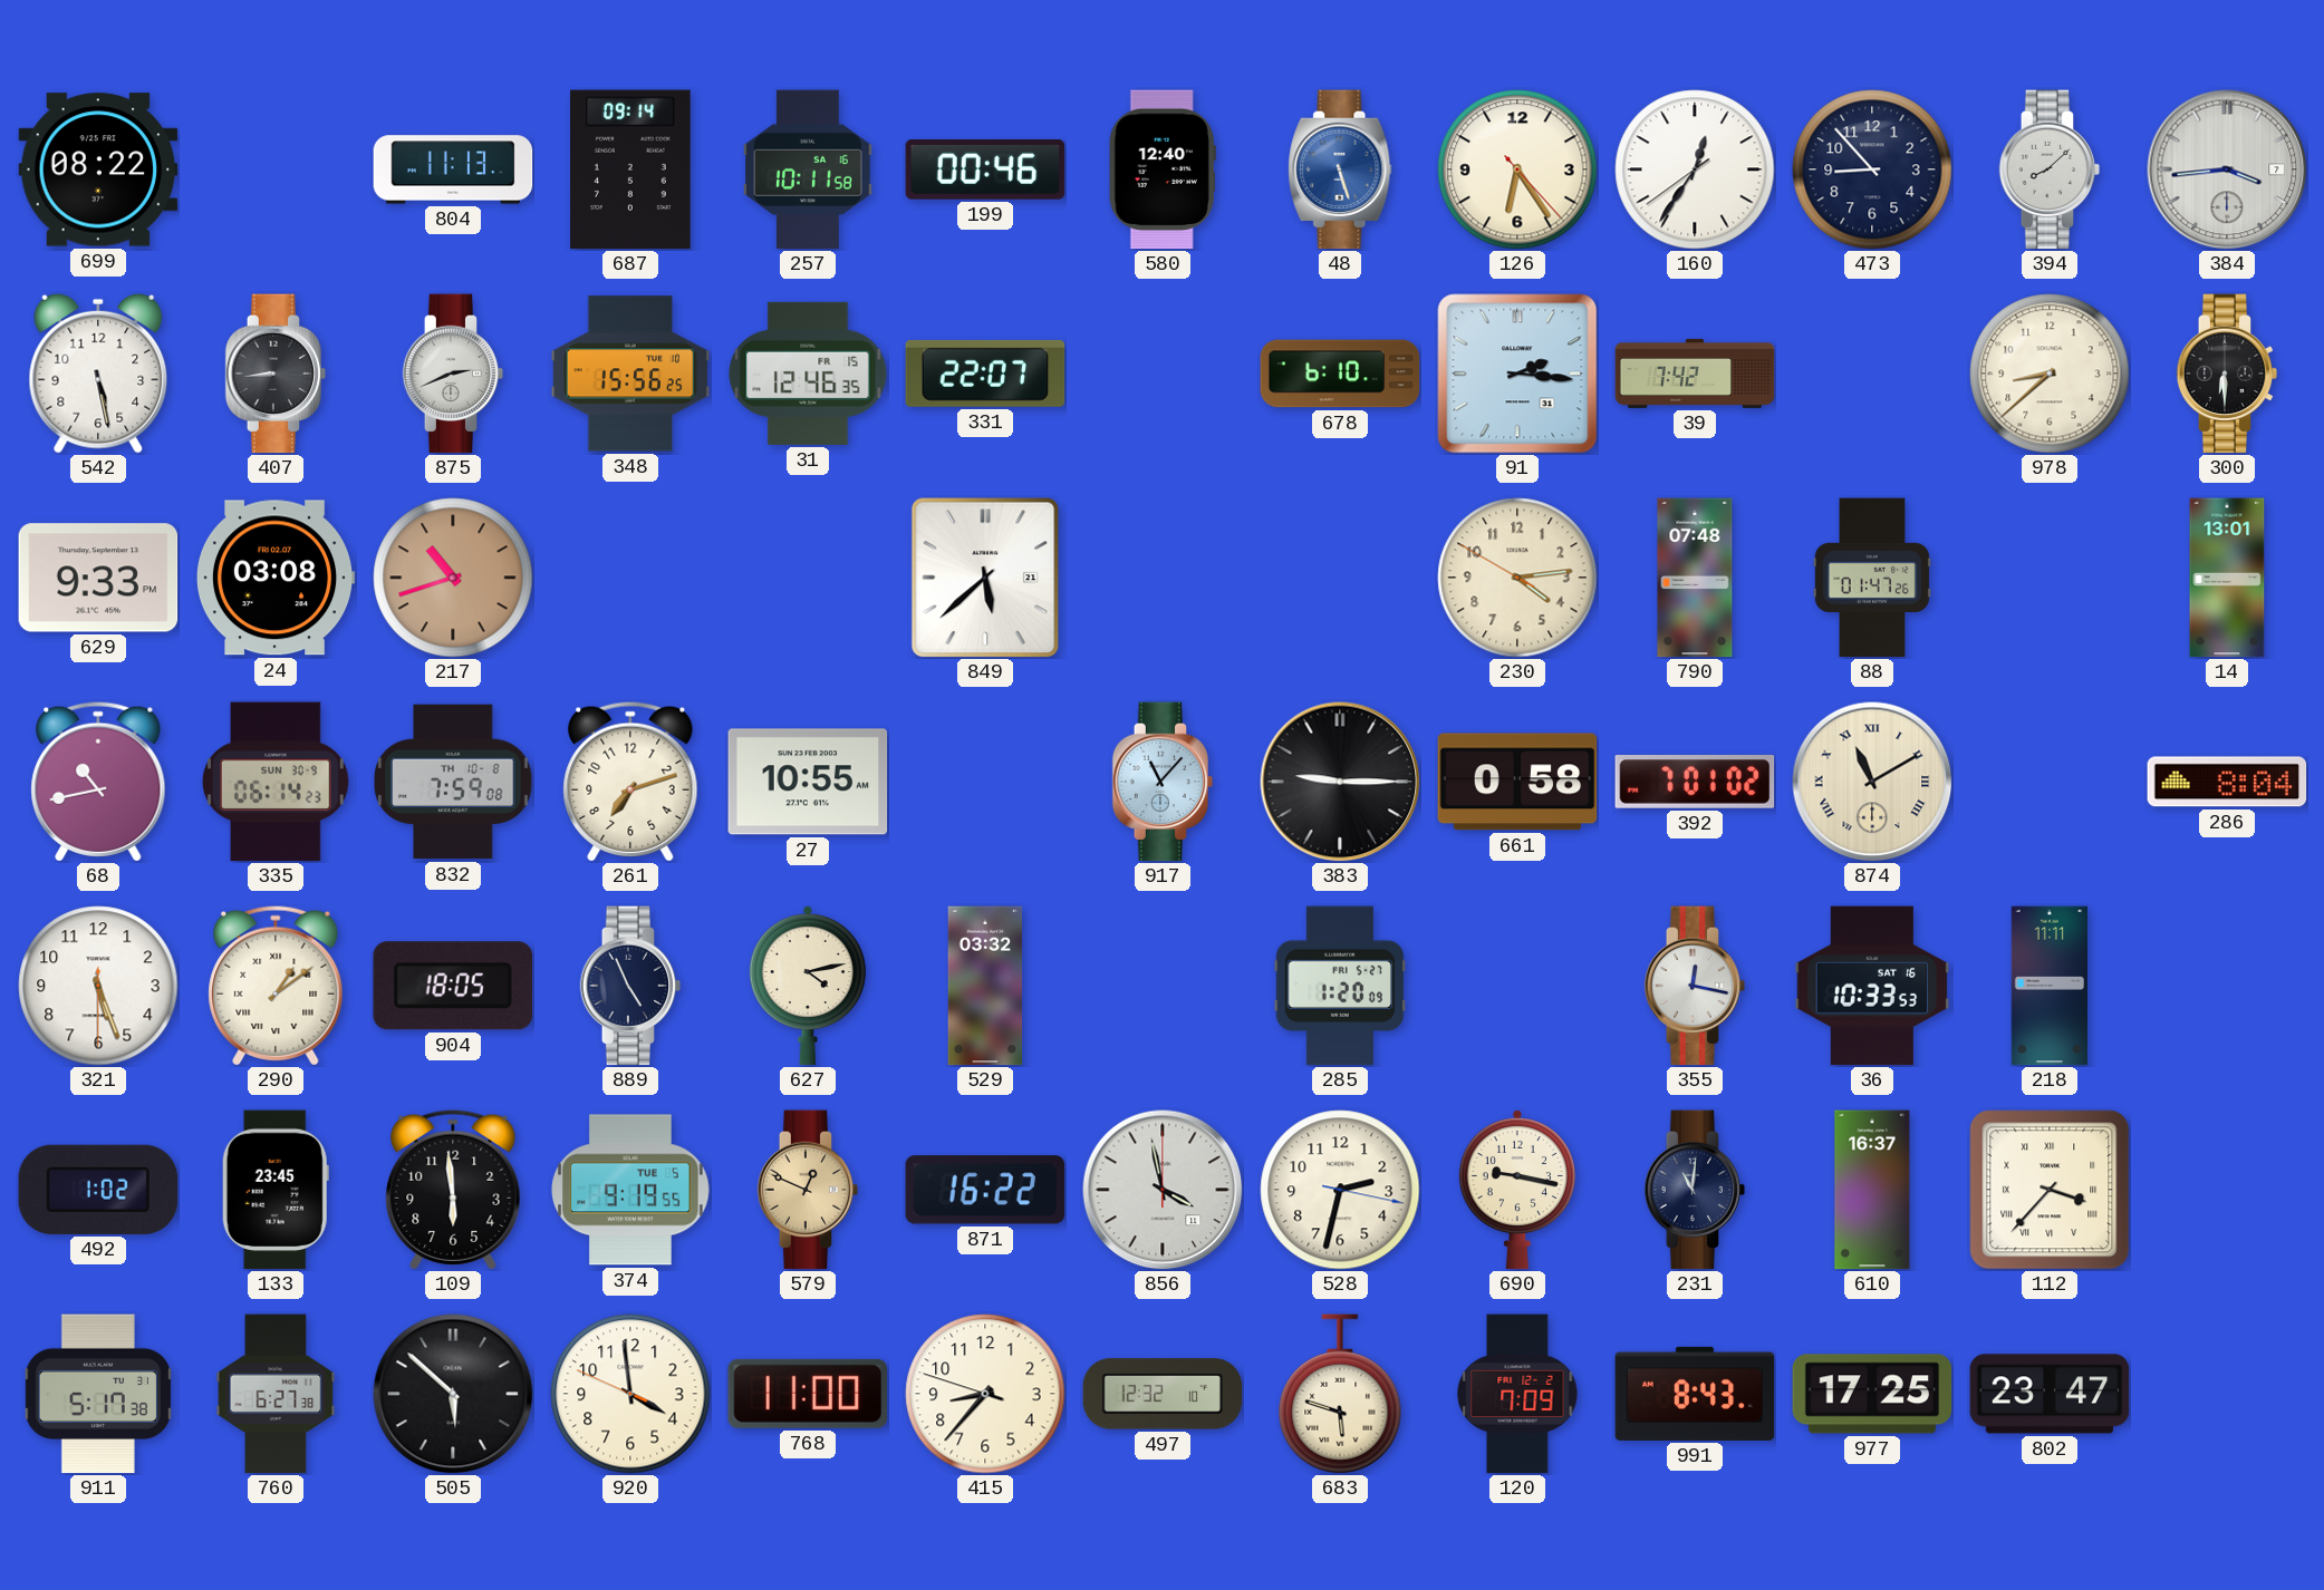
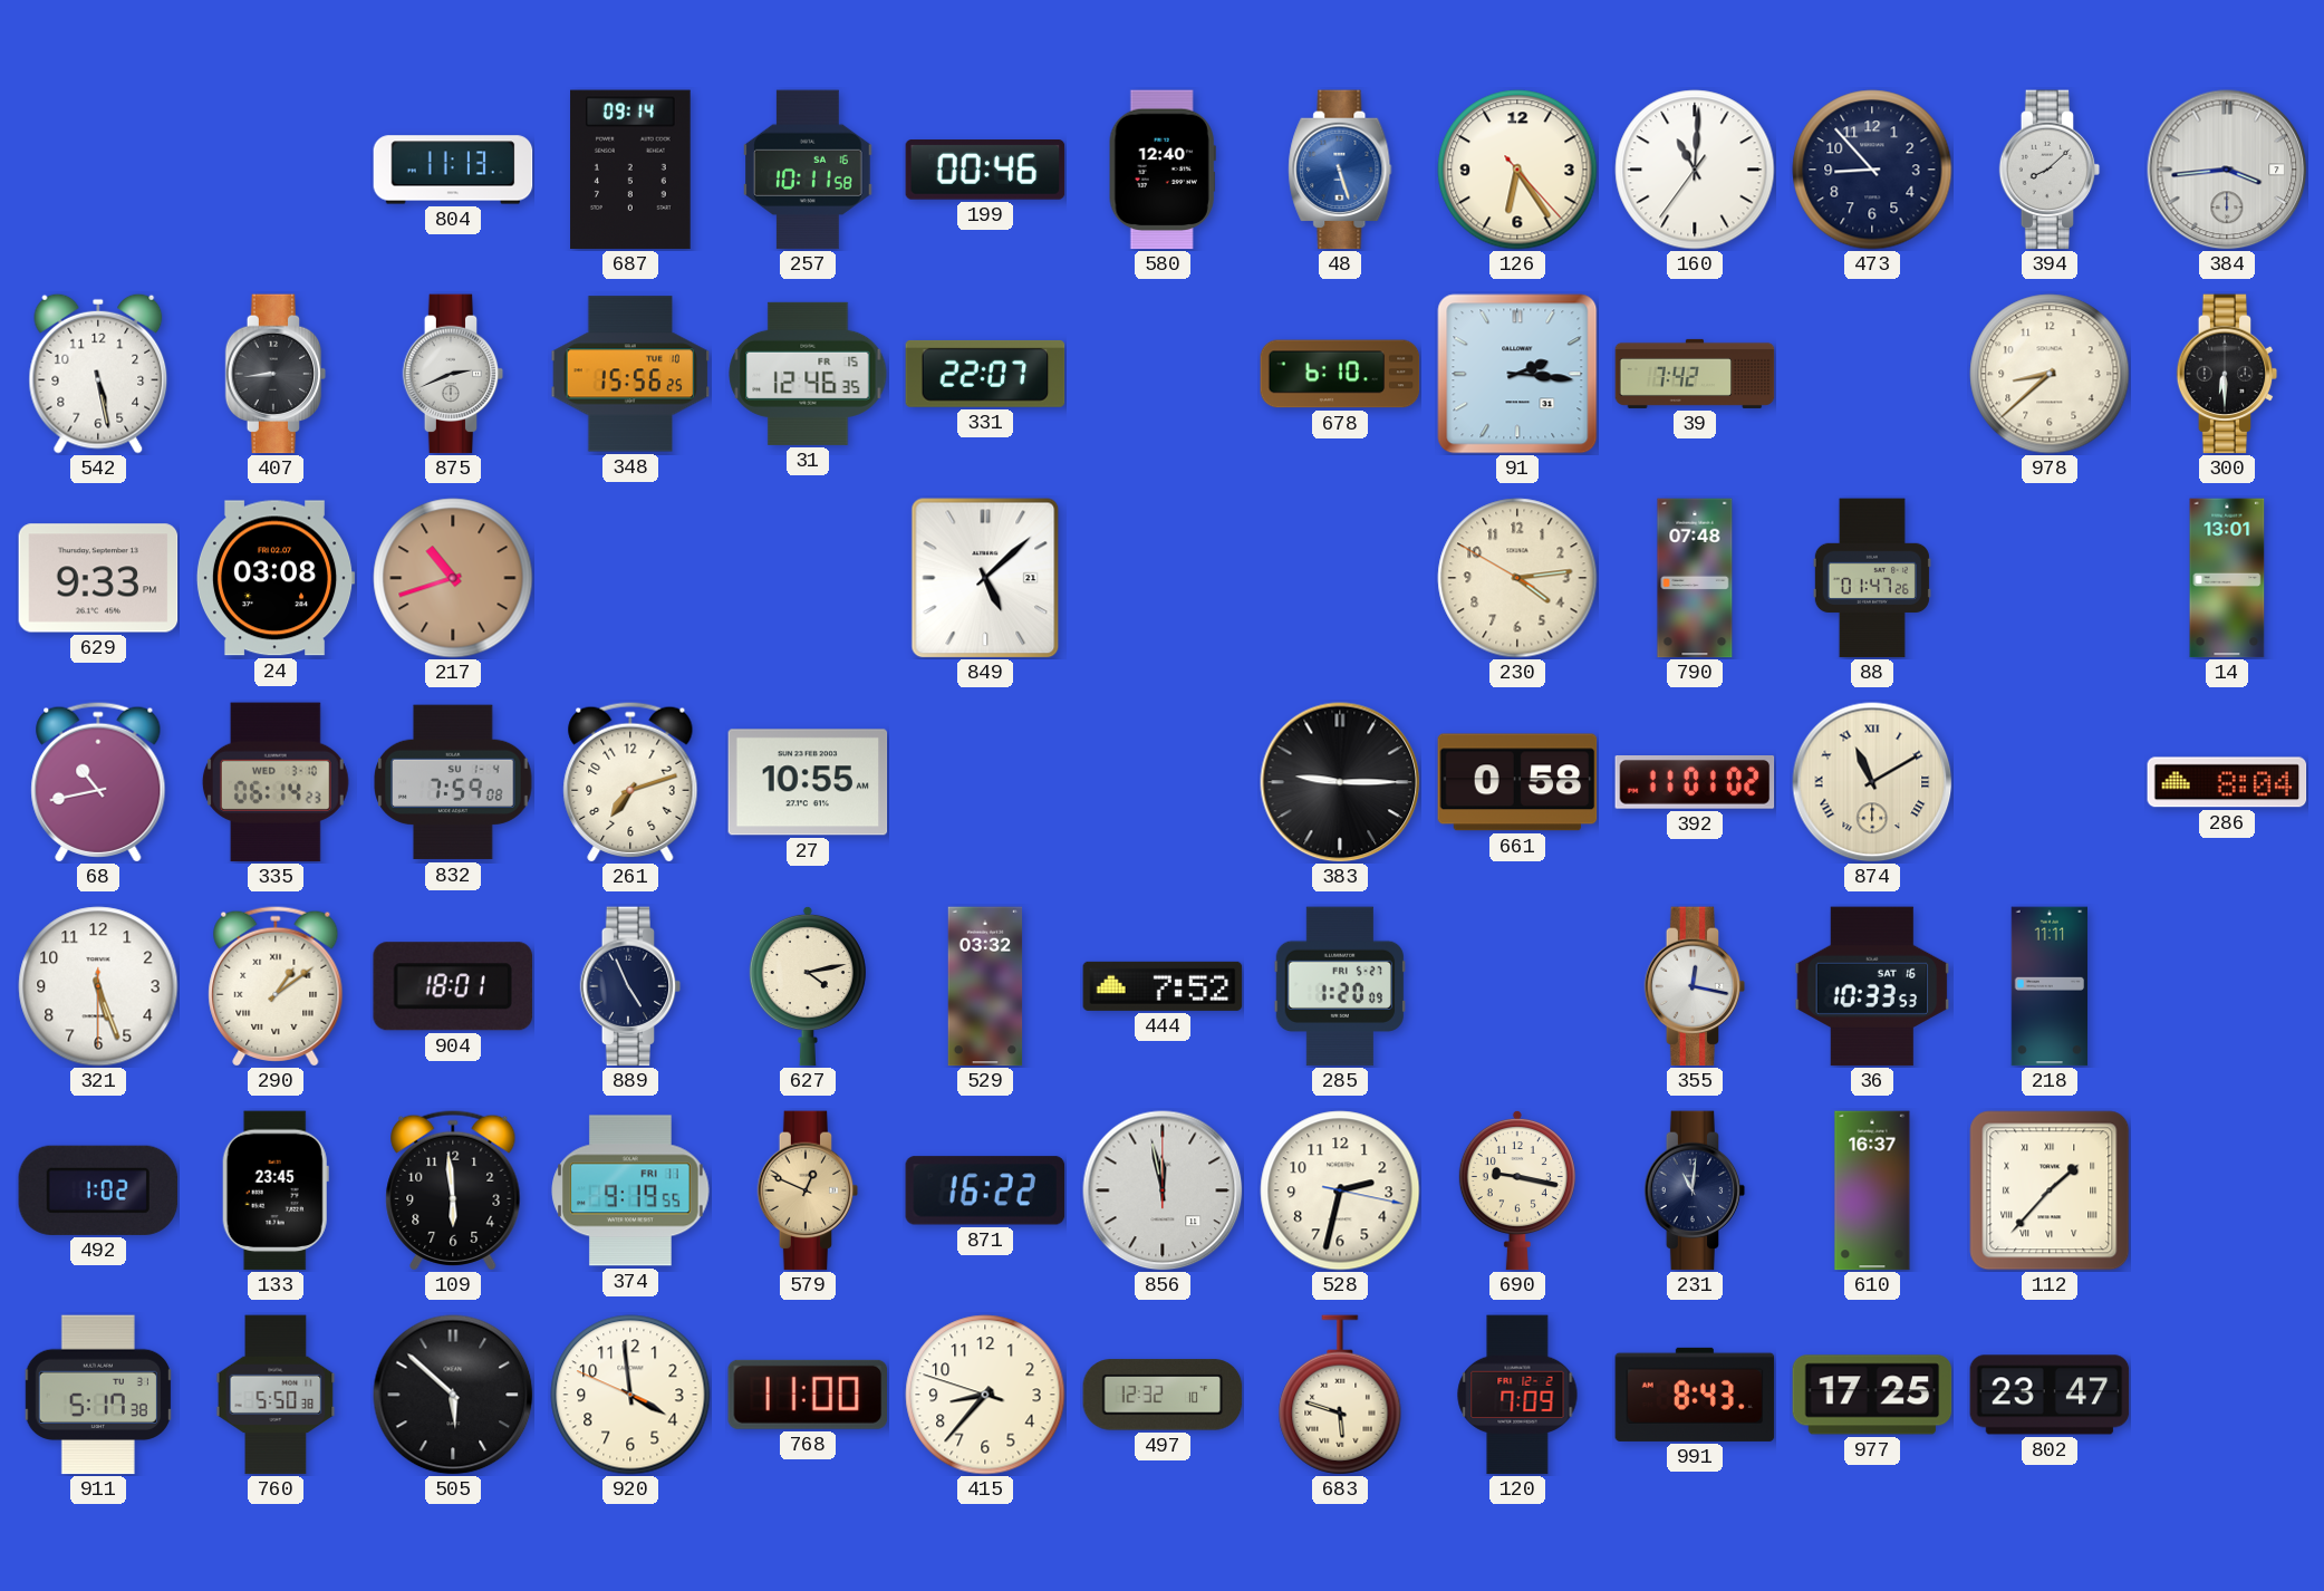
699: 08:22 -> none (98, 169)
160: 12:35 -> 11:00 (1695, 170)
849: 5:38 -> 5:08 (985, 578)
335 date: SUN 30-9 -> WED 3-10 (276, 782)
832 date: TH 10-8 -> SU 1-4 (453, 782)
917: 11:07 -> none (1163, 782)
392: 7:01 -> 11:01 (1695, 783)
904: 18:05 -> 18:01 (453, 986)
444: none -> 7:52 (1163, 986)
374 date: TUE 5 -> FRI 11 (630, 1190)
856: 3:58 -> 11:58 (1163, 1190)
112: 3:37 -> 1:37 (2050, 1190)
760: 6:27 -> 5:50 (276, 1395)
